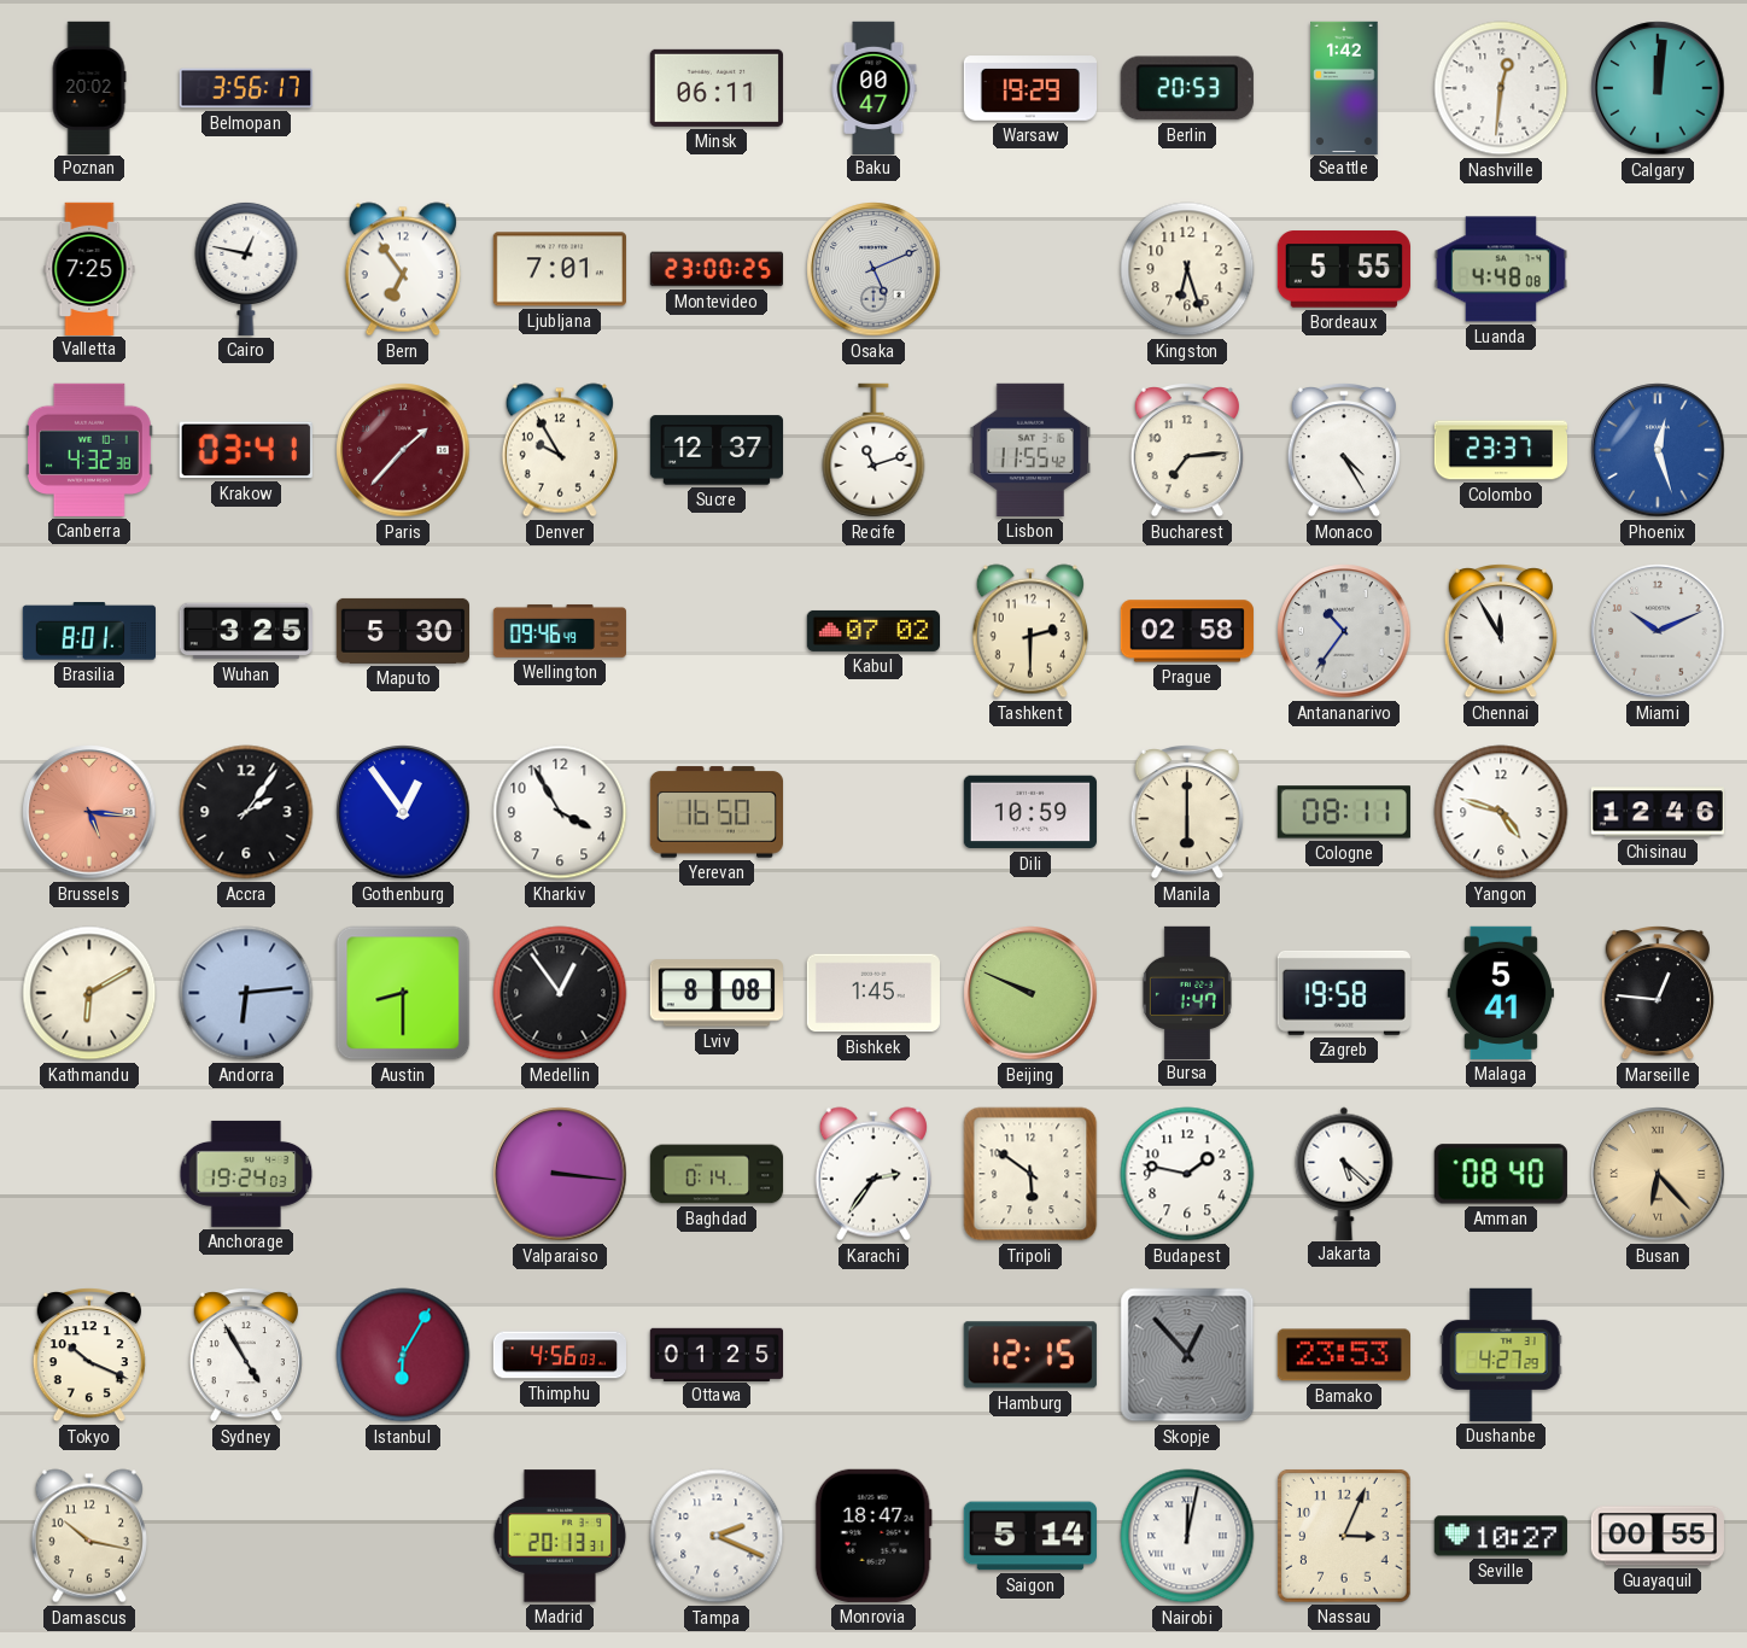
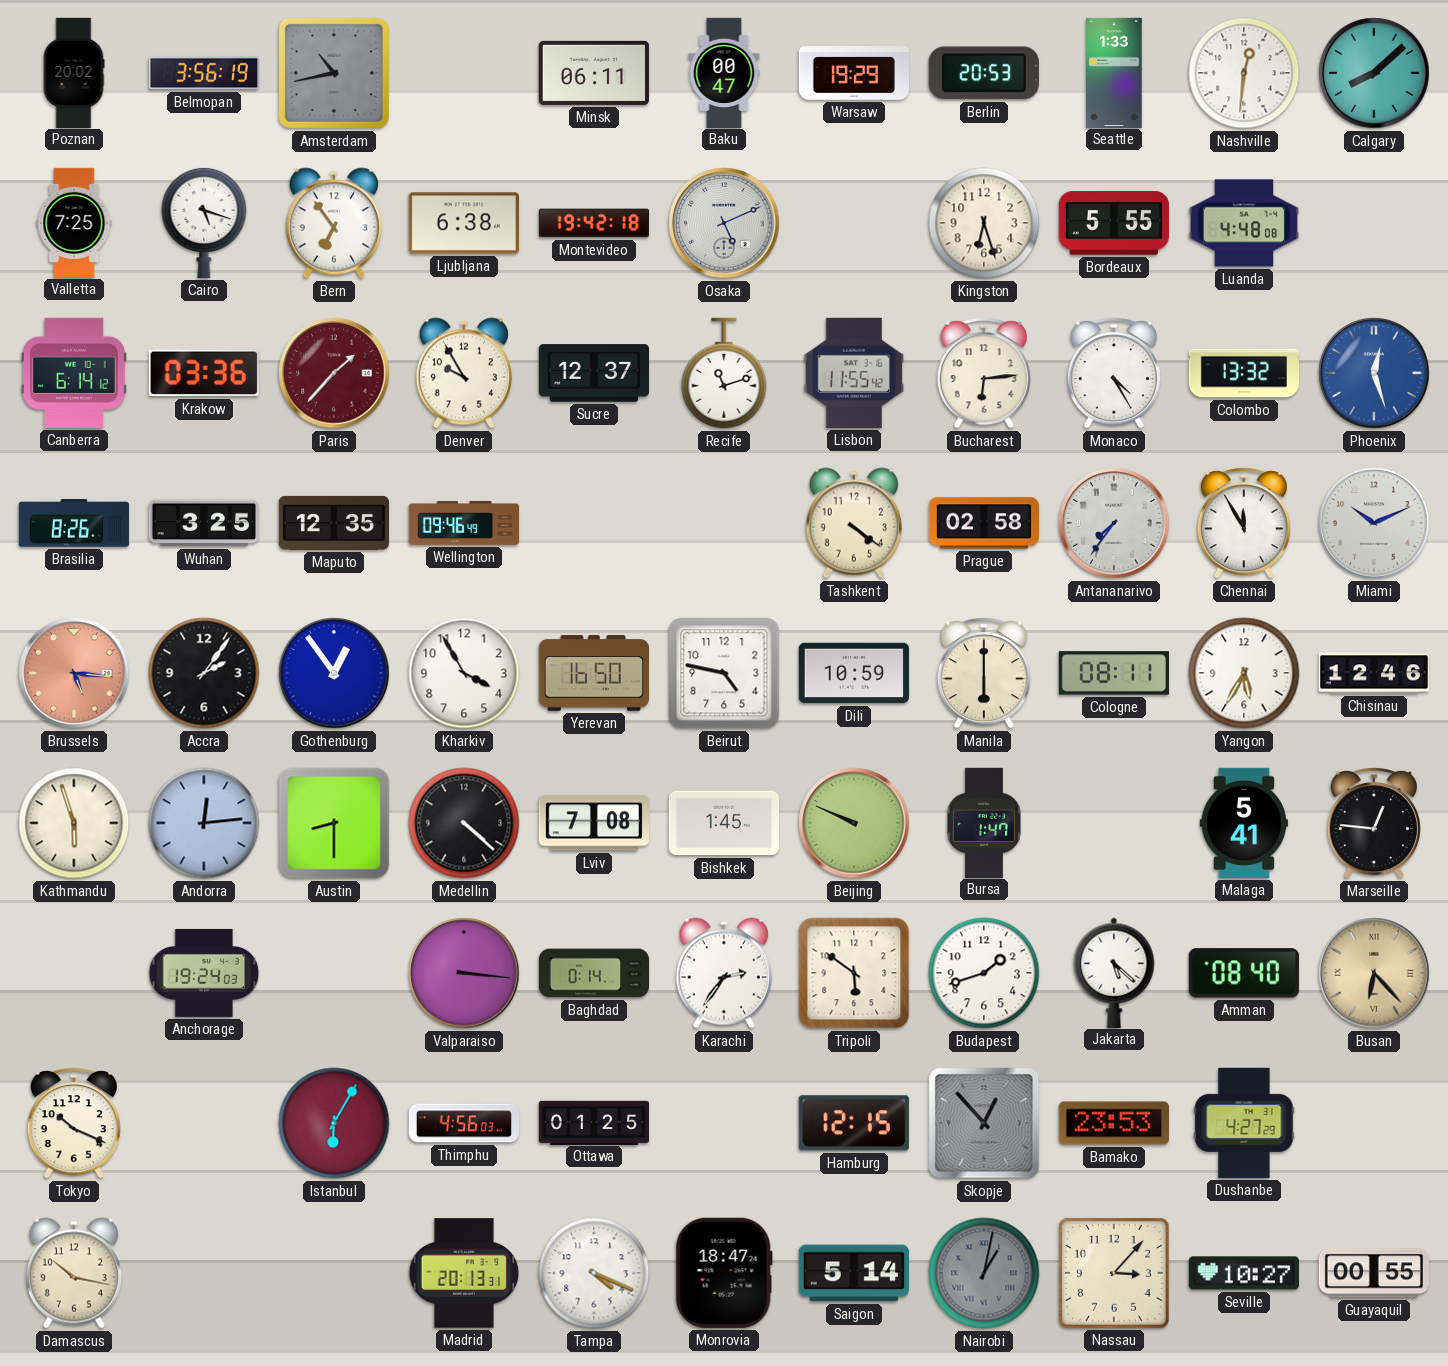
Belmopan: 3:56:17 -> 3:56:19 (203, 73)
Amsterdam: none -> 10:43 (334, 73)
Seattle: 1:42 -> 1:33 (1114, 72)
Calgary: 12:01 -> 8:08 (1374, 73)
Cairo: 12:47 -> 5:18 (204, 222)
Ljubljana: 7:01 -> 6:38 (464, 223)
Montevideo: 23:00 -> 19:42 (593, 223)
Canberra: 4:32 -> 6:14 (74, 373)
Krakow: 03:41 -> 03:36 (204, 373)
Bucharest: 7:14 -> 6:14 (984, 374)
Colombo: 23:37 -> 13:32 (1243, 373)
Brasilia: 8:01 -> 8:26 (74, 523)
Maputo: 5:30 -> 12:35 (333, 523)
Kabul: 07:02 -> none (872, 631)
Tashkent: 2:30 -> 4:21 (854, 523)
Antananarivo: 10:36 -> 7:36 (1114, 523)
Beirut: none -> 4:47 (724, 673)
Yangon: 4:48 -> 5:35 (1244, 673)
Kathmandu: 6:10 -> 5:57 (74, 823)
Andorra: 6:14 -> 12:14 (204, 823)
Medellin: 12:54 -> 4:22 (464, 823)
Lviv: 8:08 -> 7:08 (594, 823)
Zagreb: 19:58 -> none (1344, 993)
Budapest: 1:47 -> 1:42 (984, 973)
Sydney: 4:55 -> none (246, 1356)
Tampa: 2:19 -> 4:19 (594, 1273)
Nairobi: 12:02 -> 1:02 (984, 1273)
Nairobi dial: white -> grey (984, 1273)
Nassau: 3:04 -> 3:07 (1114, 1273)
